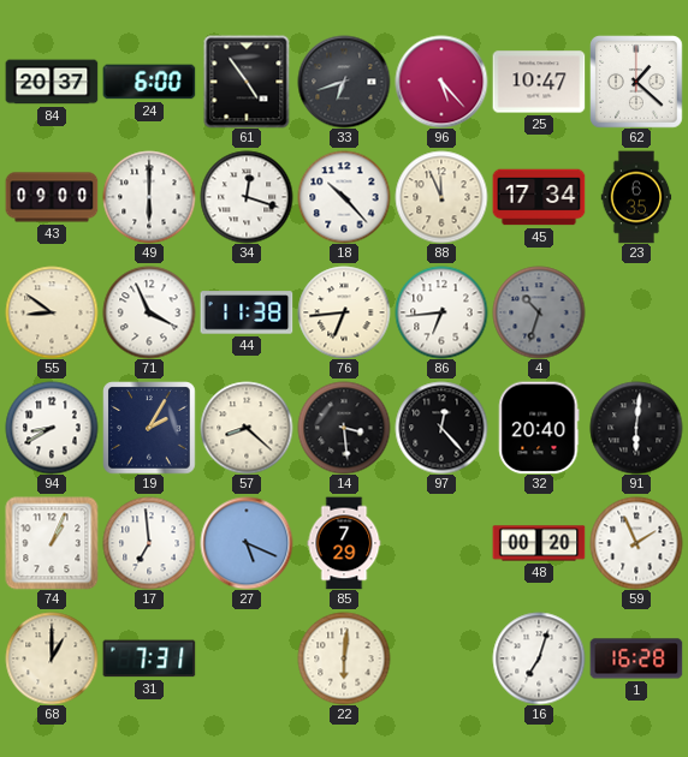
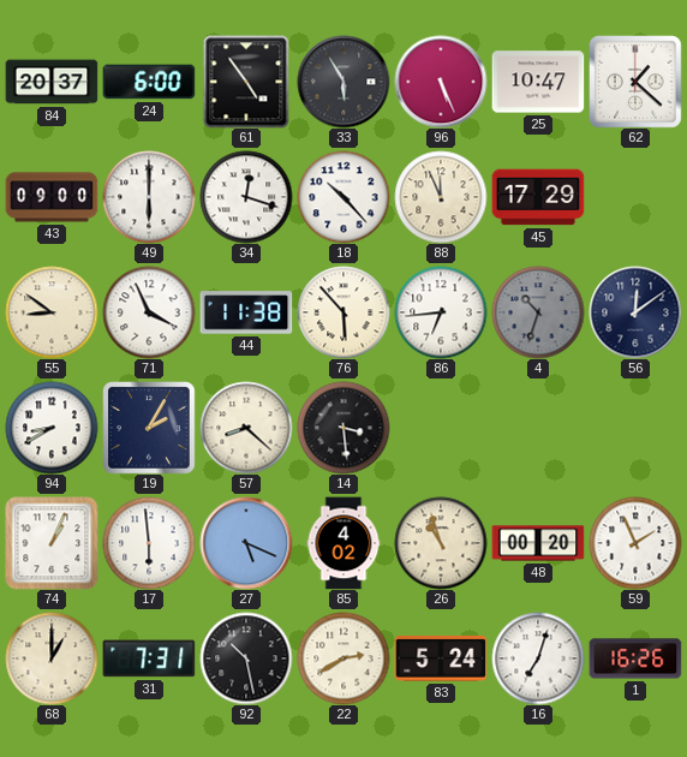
33: 6:42 -> 5:55 (343, 82)
96: 5:23 -> 5:26 (441, 82)
45: 17:34 -> 17:29 (538, 197)
23: 6:35 -> none (636, 197)
76: 6:44 -> 5:53 (343, 312)
56: none -> 12:09 (635, 312)
97: 12:23 -> none (441, 428)
32: 20:40 -> none (539, 428)
91: 6:01 -> none (636, 428)
17: 6:59 -> 5:59 (149, 543)
85: 7:29 -> 4:02 (343, 543)
26: none -> 10:57 (441, 543)
92: none -> 10:28 (246, 658)
22: 6:01 -> 2:40 (343, 658)
83: none -> 5:24 (441, 658)
1: 16:28 -> 16:26 (635, 658)
